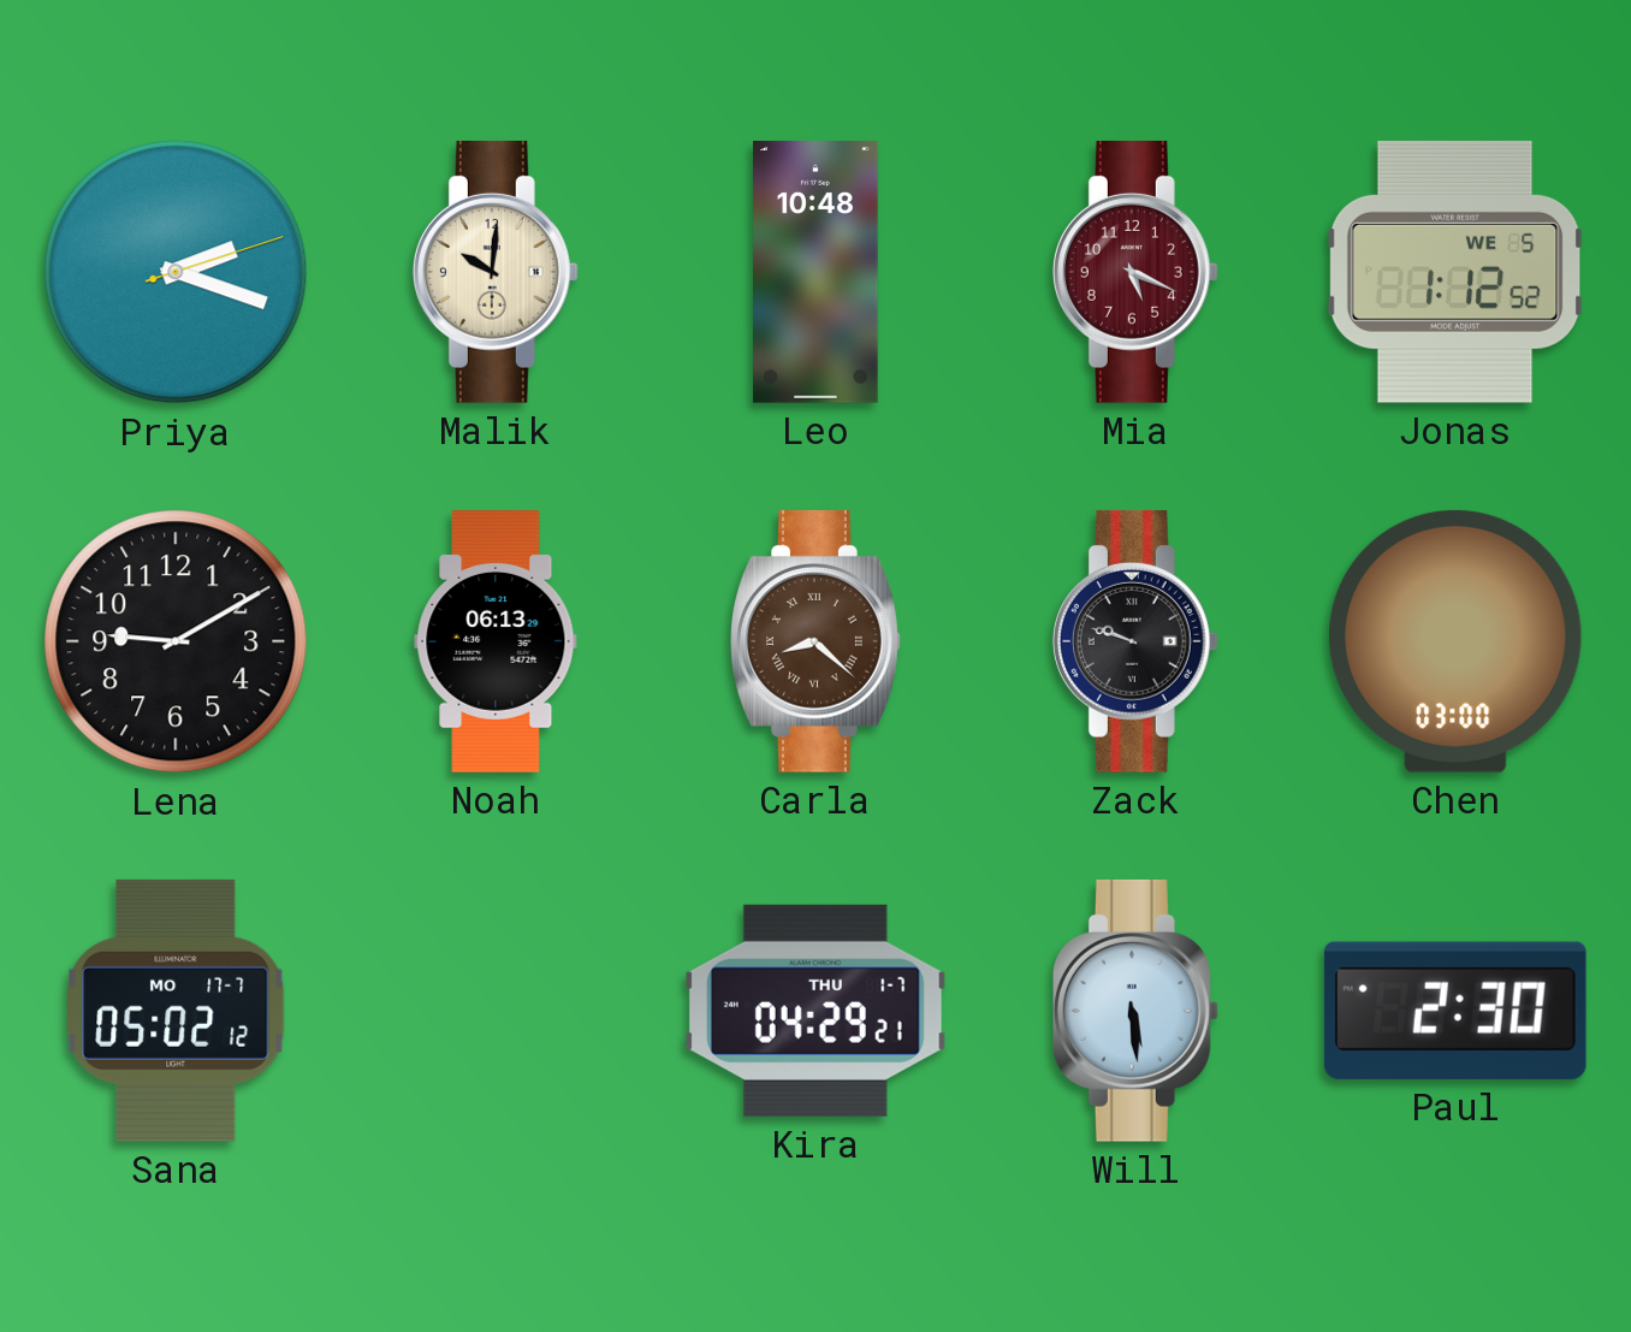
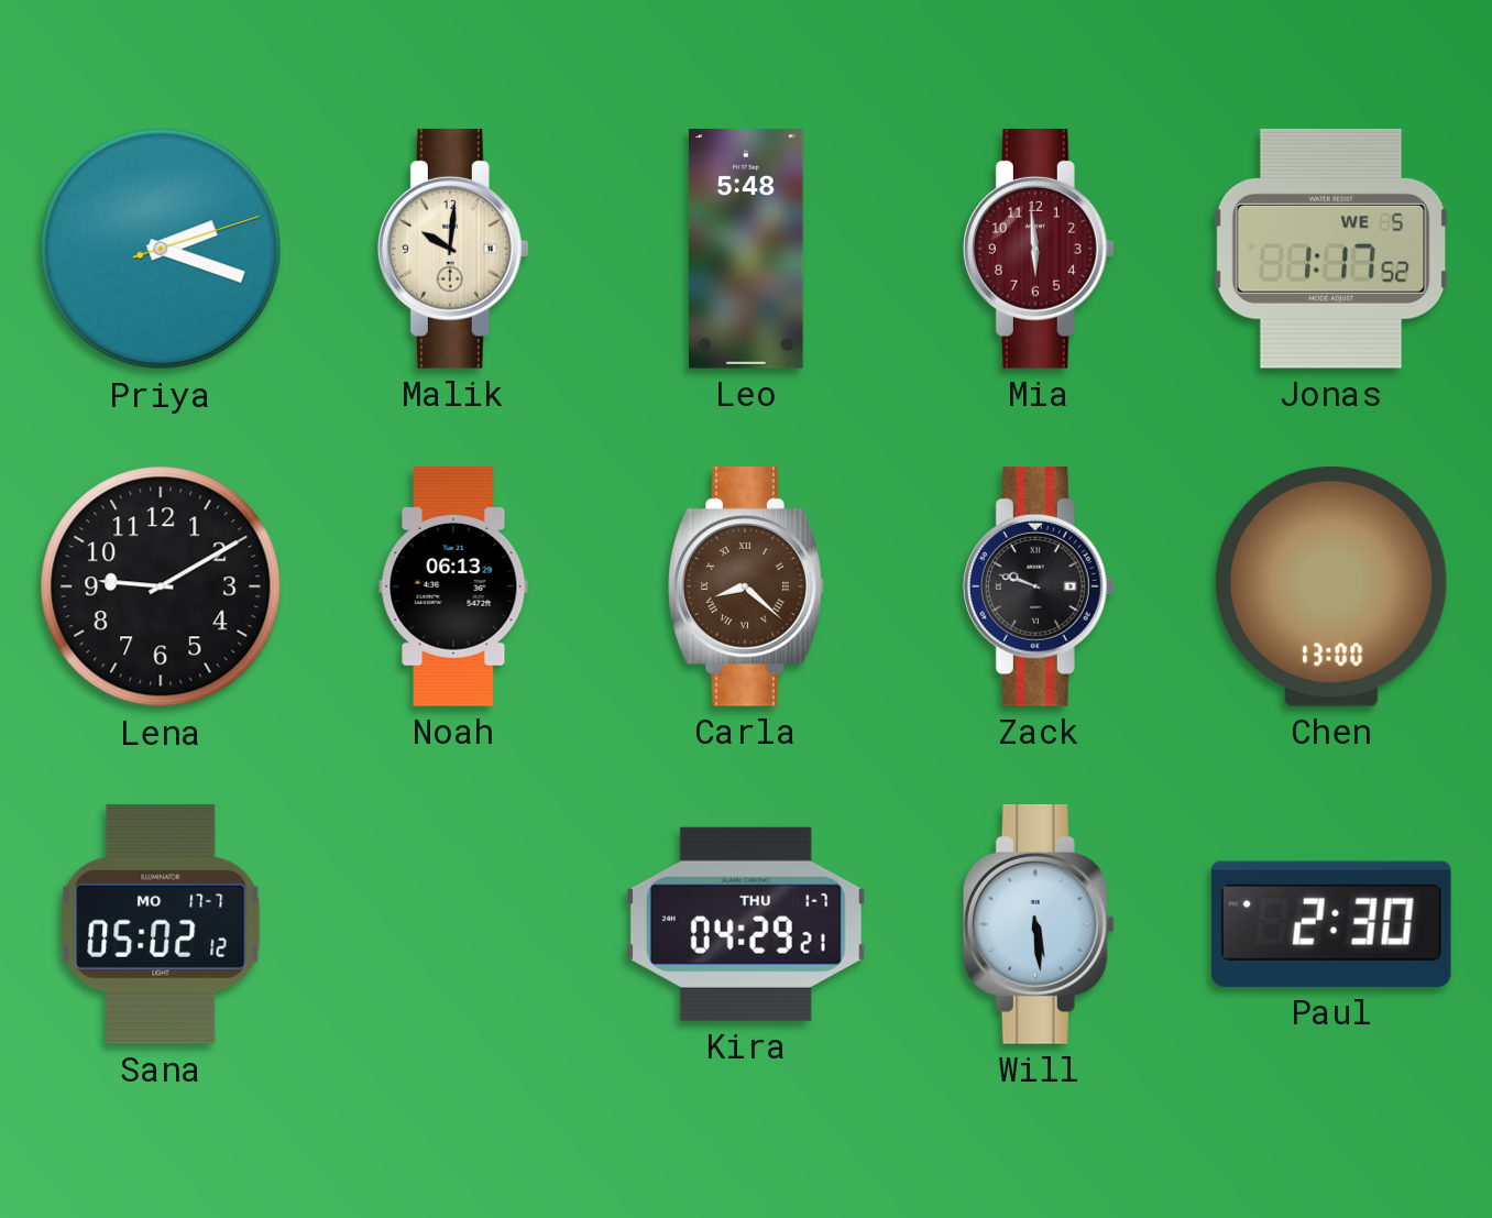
Leo: 10:48 -> 5:48 (746, 249)
Mia: 5:19 -> 5:59 (1039, 249)
Jonas: 1:12 -> 1:17 (1331, 249)
Chen: 03:00 -> 13:00 (1332, 586)
